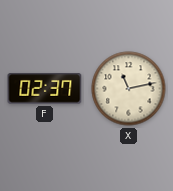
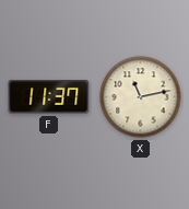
F: 02:37 -> 11:37 (49, 97)
